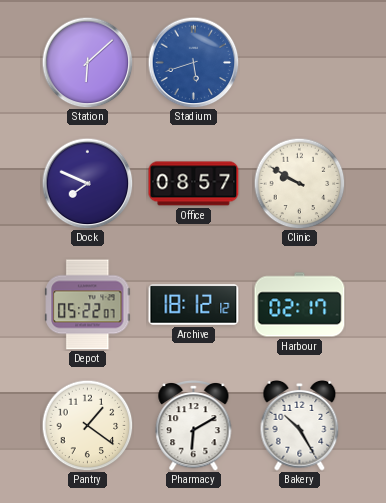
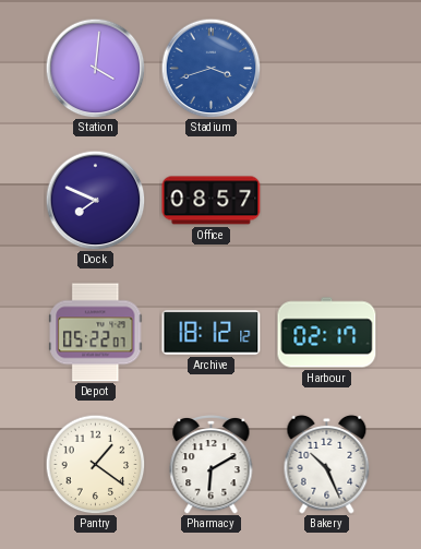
Station: 6:08 -> 4:01 (95, 68)
Stadium: 5:42 -> 3:42 (211, 68)
Clinic: 9:50 -> none (299, 183)
Bakery: 10:25 -> 10:26 (327, 464)
